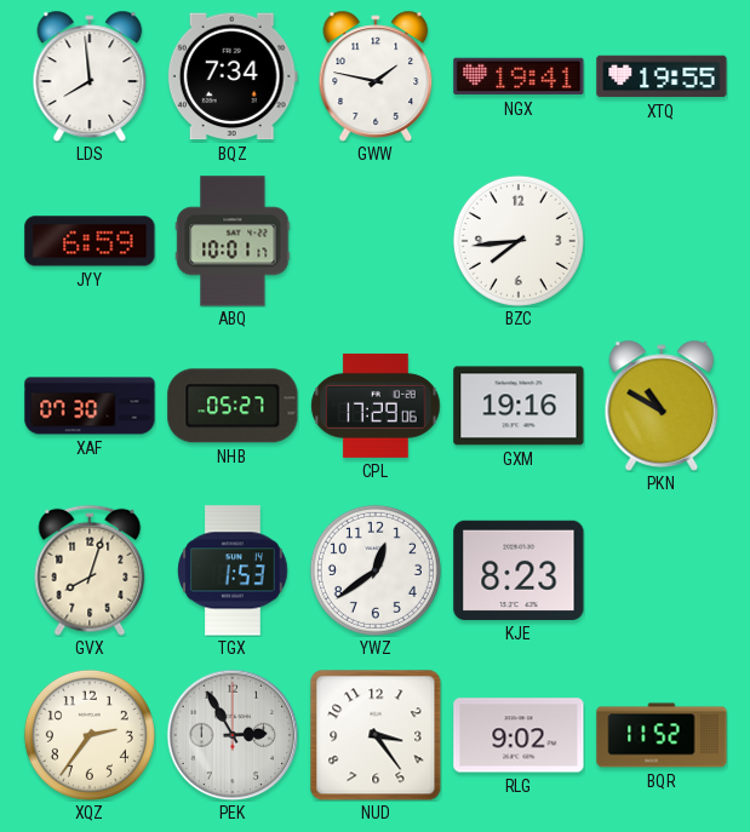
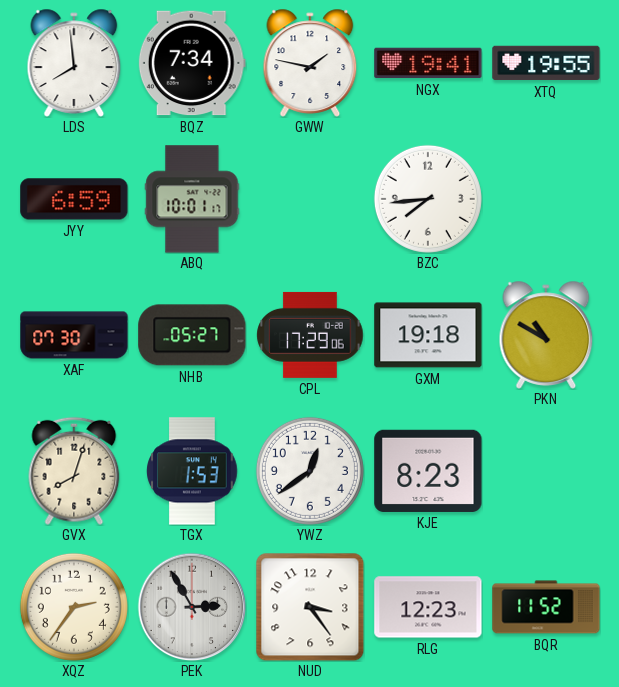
GXM: 19:16 -> 19:18 (428, 335)
RLG: 9:02 -> 12:23 (428, 607)
